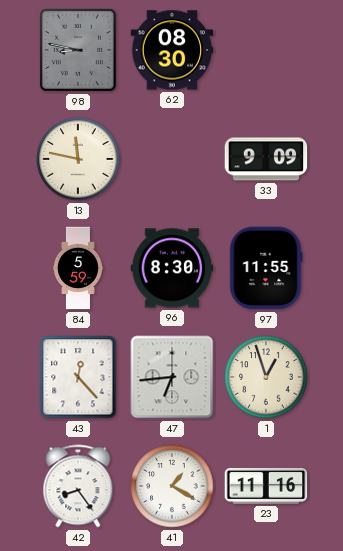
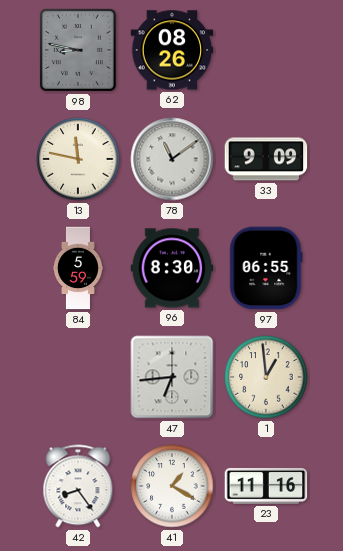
62: 08:30 -> 08:26 (172, 50)
78: none -> 11:09 (172, 159)
97: 11:55 -> 06:55 (266, 268)
43: 12:23 -> none (78, 377)
1: 12:57 -> 12:59 (266, 377)
